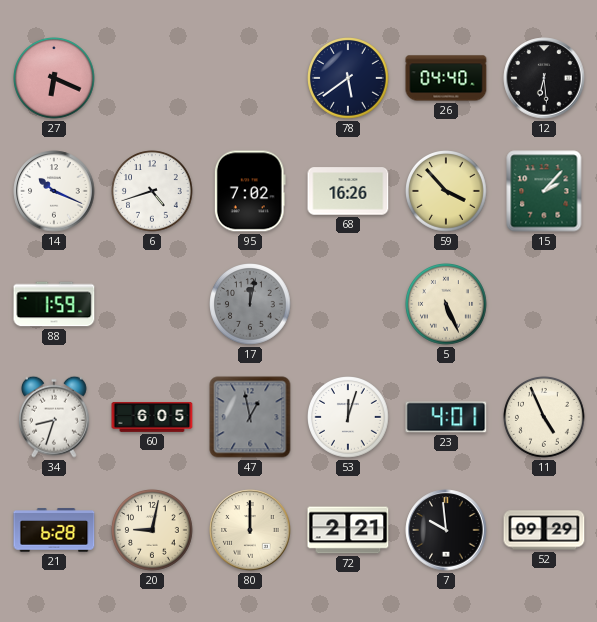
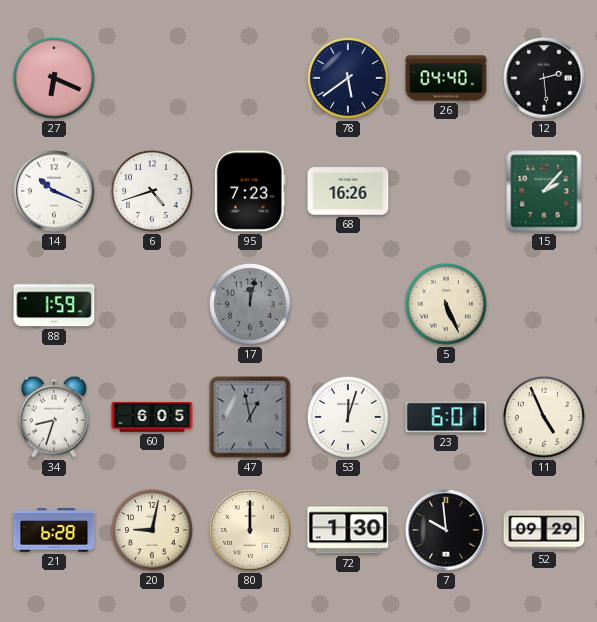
12: 6:29 -> 2:29 (544, 78)
95: 7:02 -> 7:23 (250, 191)
59: 3:53 -> none (447, 192)
23: 4:01 -> 6:01 (446, 417)
72: 2:21 -> 1:30 (348, 530)
